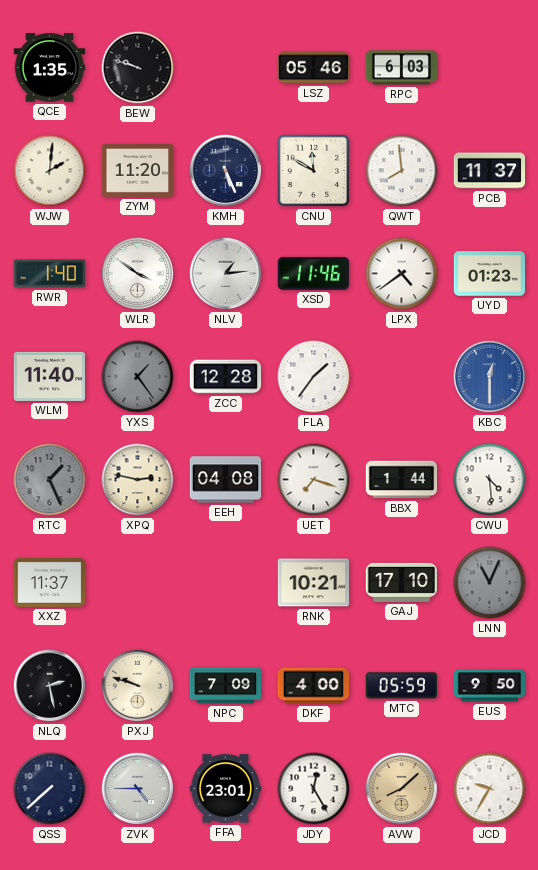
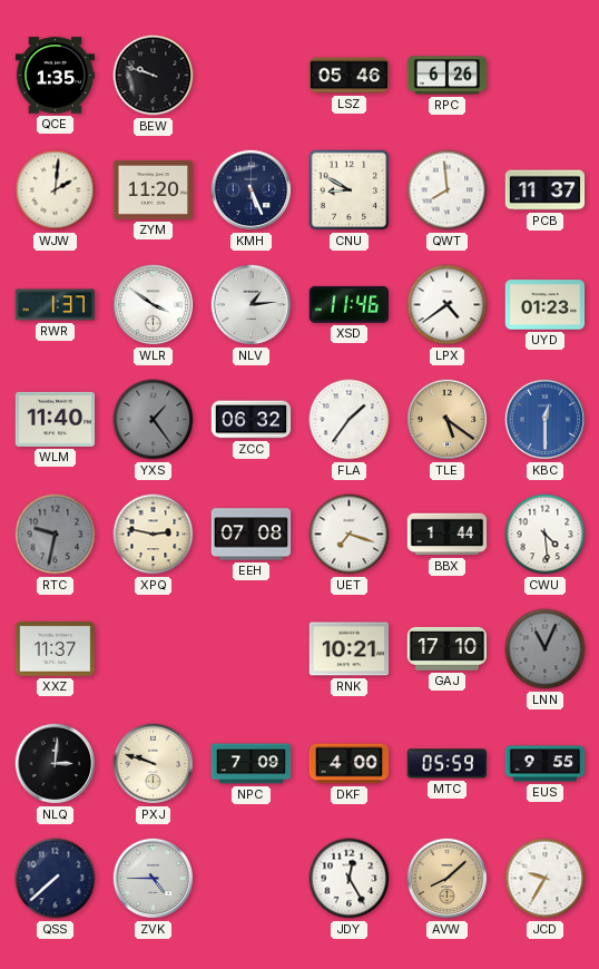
RPC: 6:03 -> 6:26 (448, 76)
CNU: 11:50 -> 8:50 (350, 190)
RWR: 1:40 -> 1:37 (55, 305)
ZCC: 12:28 -> 06:32 (252, 420)
TLE: none -> 5:21 (448, 420)
RTC: 1:26 -> 9:32 (56, 535)
EEH: 04:08 -> 07:08 (252, 535)
NLQ: 2:28 -> 3:01 (56, 764)
EUS: 9:50 -> 9:55 (546, 764)
FFA: 23:01 -> none (226, 789)
